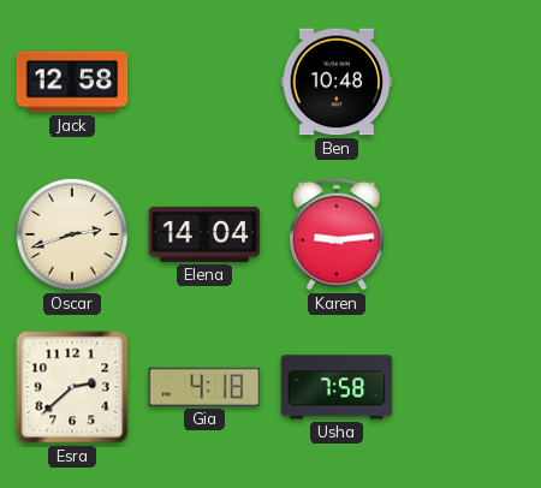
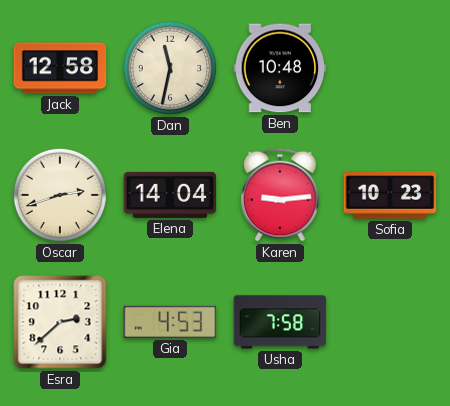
Dan: none -> 11:32 (170, 68)
Sofia: none -> 10:23 (390, 195)
Gia: 4:18 -> 4:53 (170, 322)
